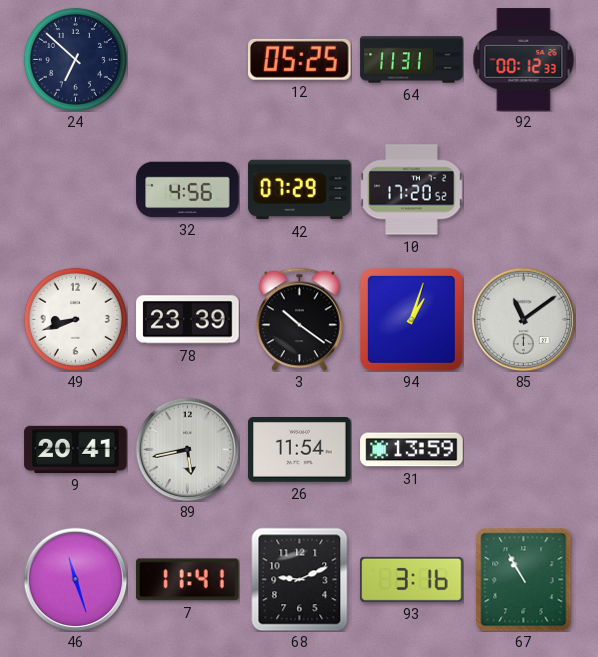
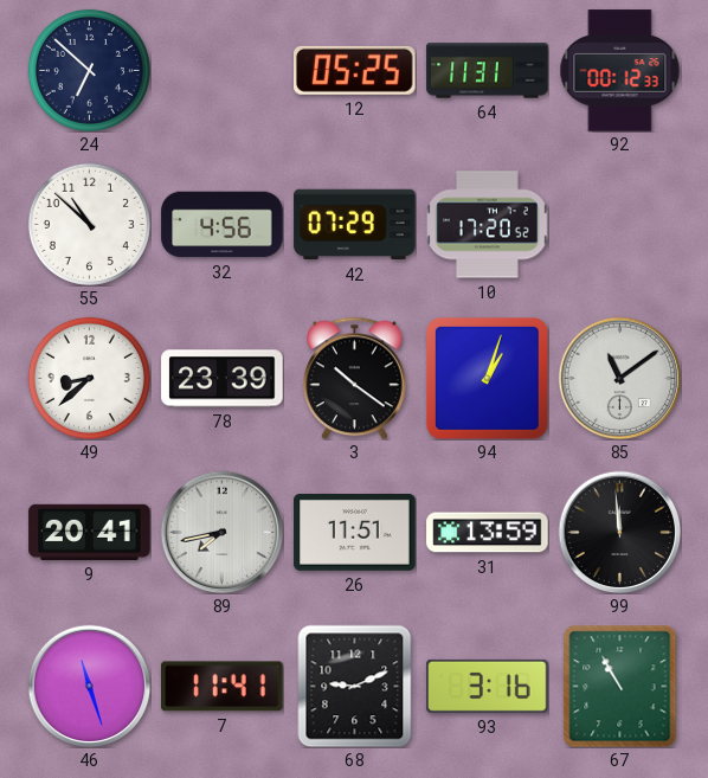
55: none -> 10:52 (89, 224)
49: 8:42 -> 8:38 (89, 378)
89: 5:43 -> 7:43 (221, 532)
26: 11:54 -> 11:51 (355, 533)
99: none -> 11:59 (619, 532)
